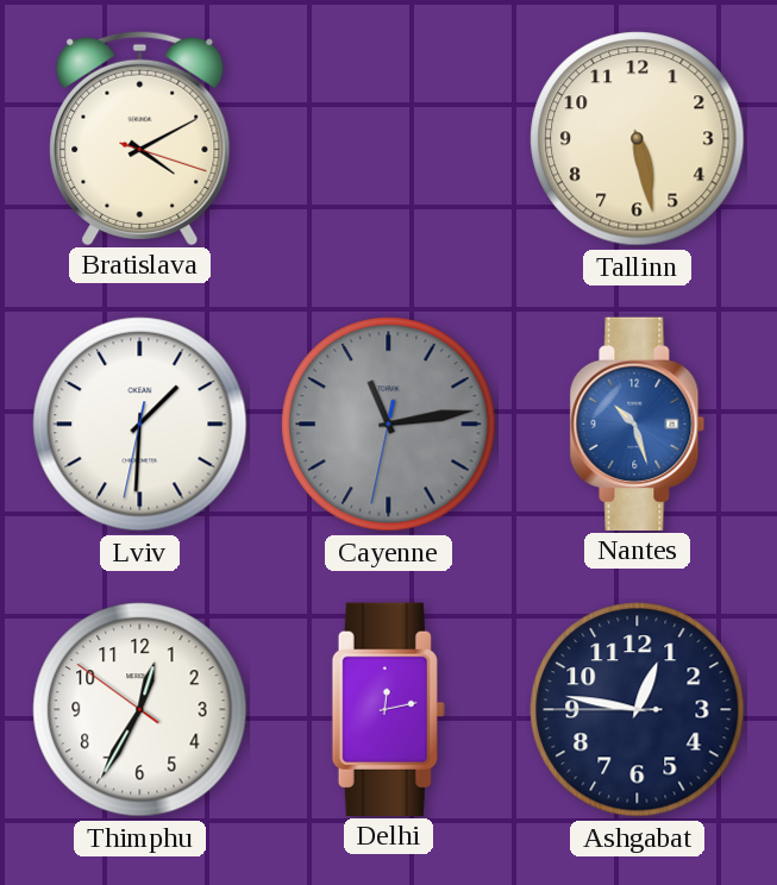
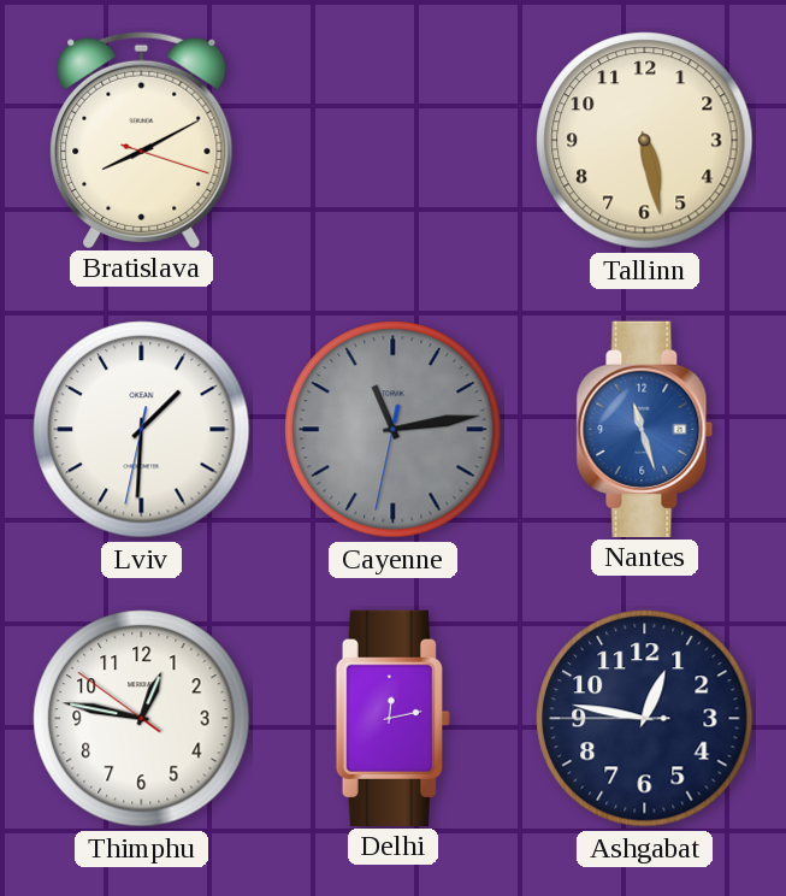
Bratislava: 4:10 -> 8:10 (142, 138)
Nantes: 10:27 -> 11:27 (645, 429)
Thimphu: 12:34 -> 12:46 (142, 719)
